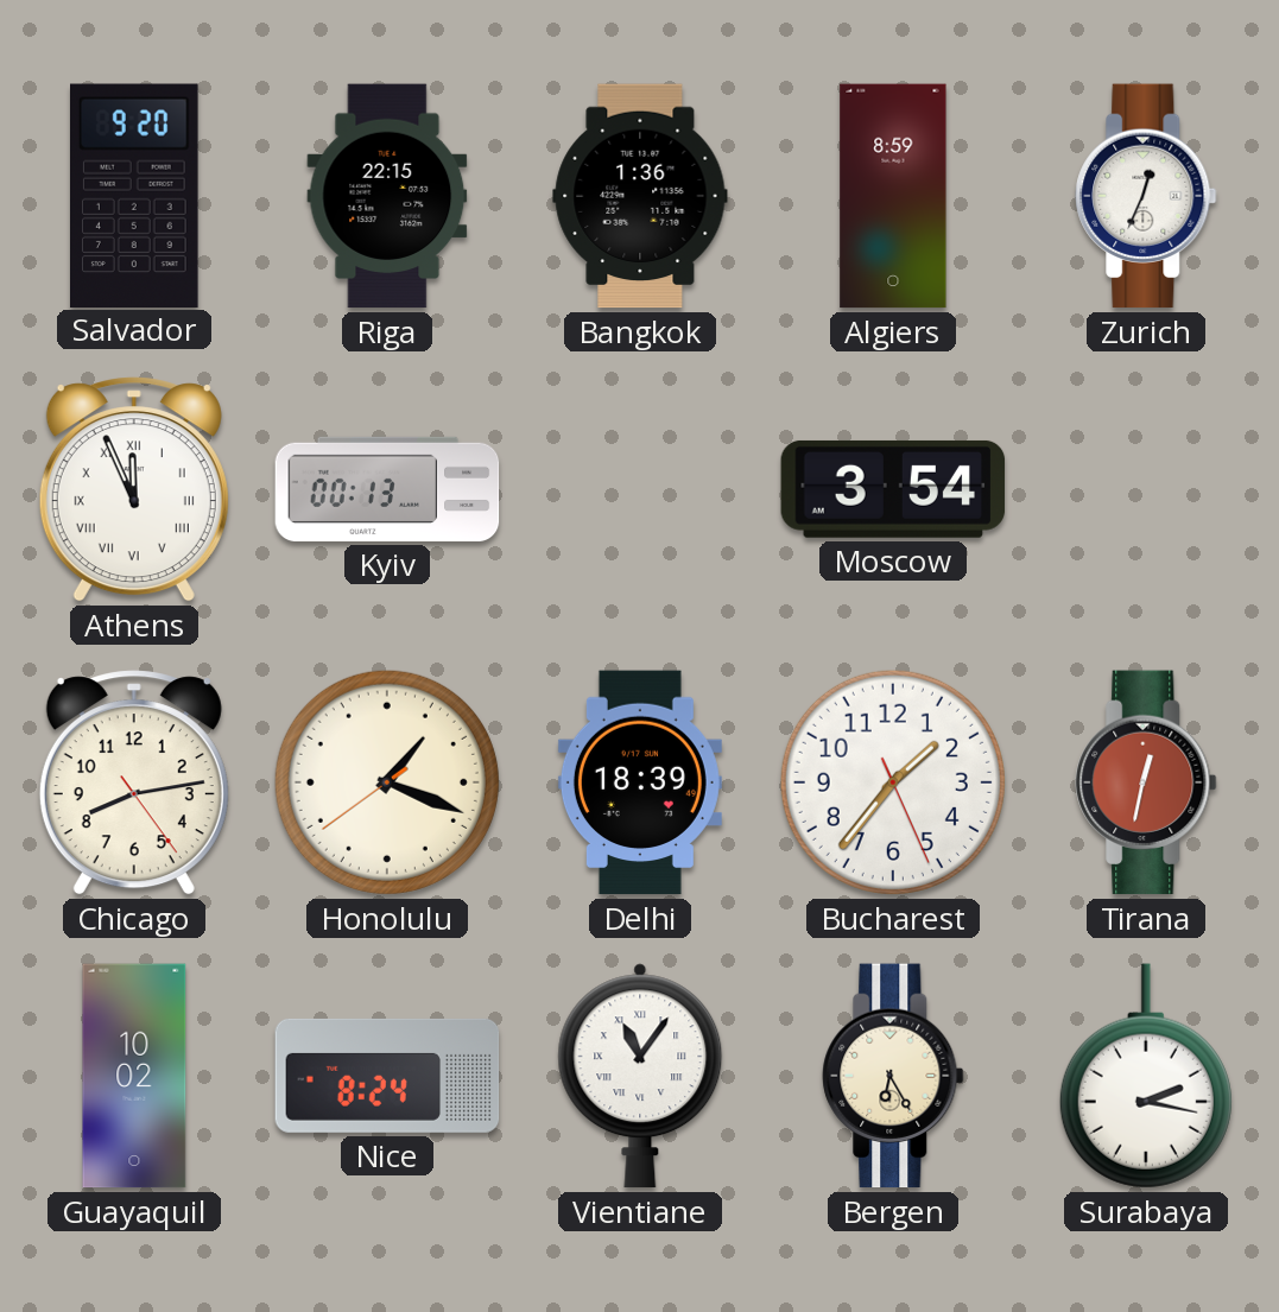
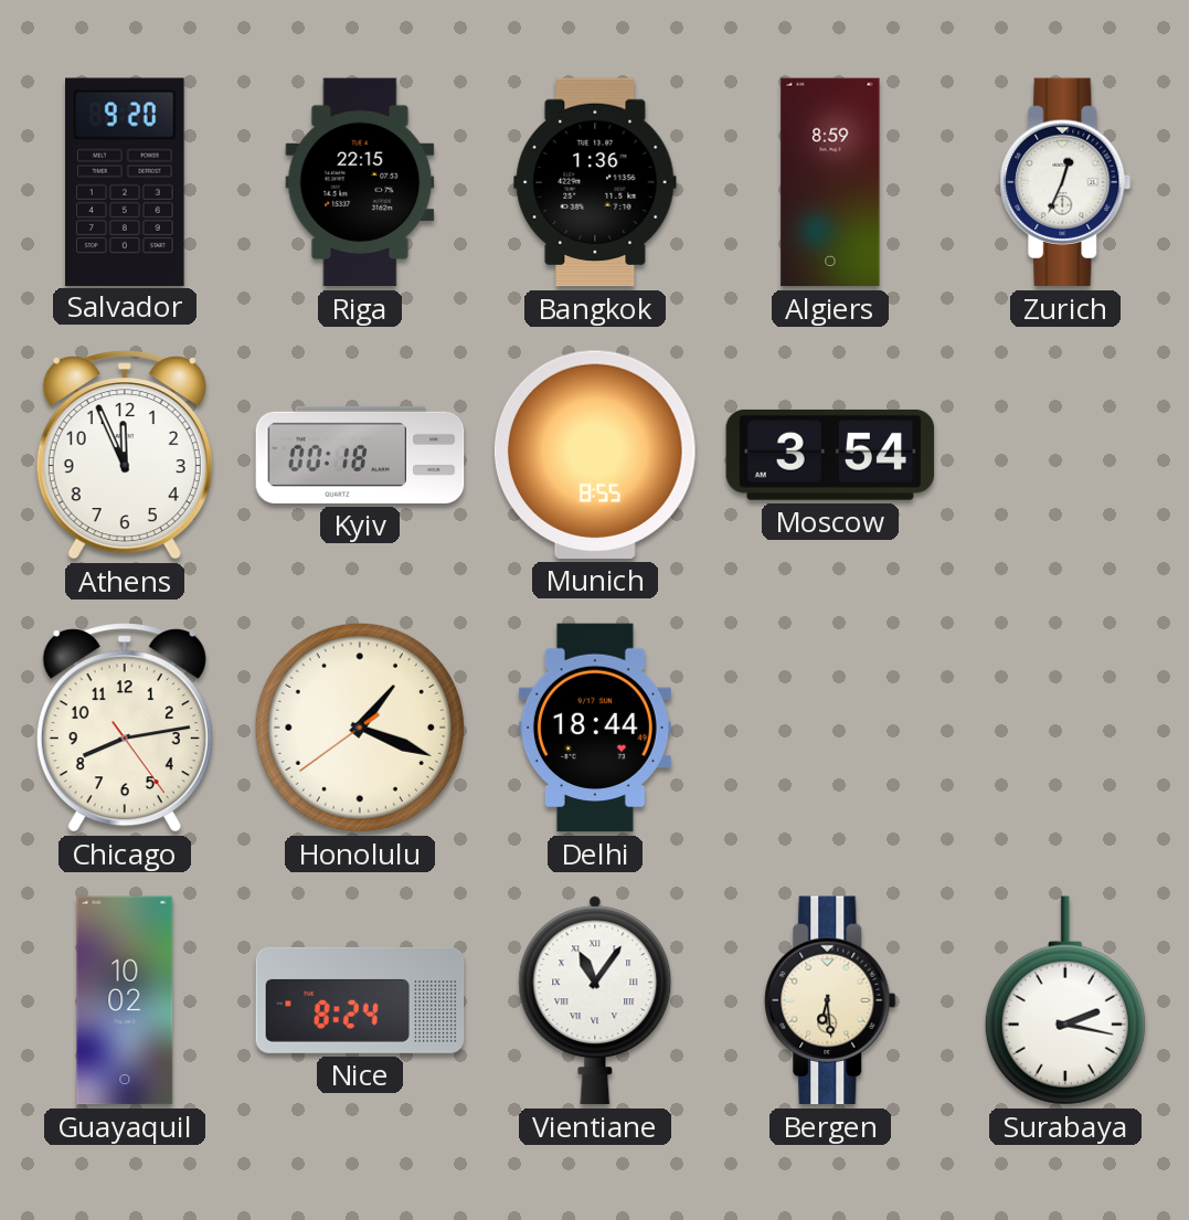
Athens numerals: Roman -> Arabic (125, 455)
Kyiv: 00:13 -> 00:18 (360, 455)
Munich: none -> 8:55 (595, 455)
Delhi: 18:39 -> 18:44 (595, 728)
Bucharest: 1:36 -> none (893, 782)
Tirana: 12:32 -> none (1146, 782)
Bergen: 6:25 -> 6:29 (830, 1000)
